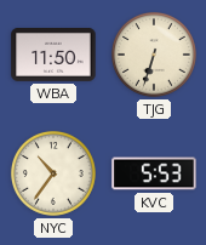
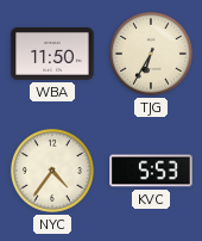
TJG: 6:33 -> 6:35 (151, 54)
NYC: 10:36 -> 4:36 (52, 171)
